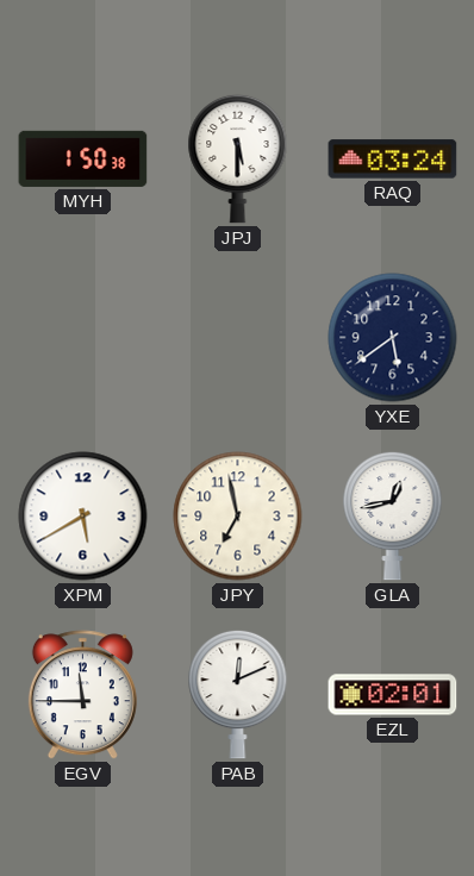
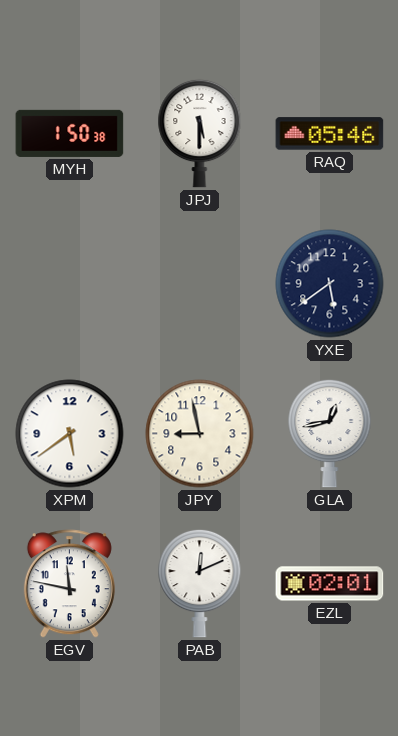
RAQ: 03:24 -> 05:46 (330, 134)
XPM: 5:40 -> 5:39 (70, 434)
JPY: 6:58 -> 8:58 (200, 434)
EGV: 11:45 -> 11:47 (69, 584)
